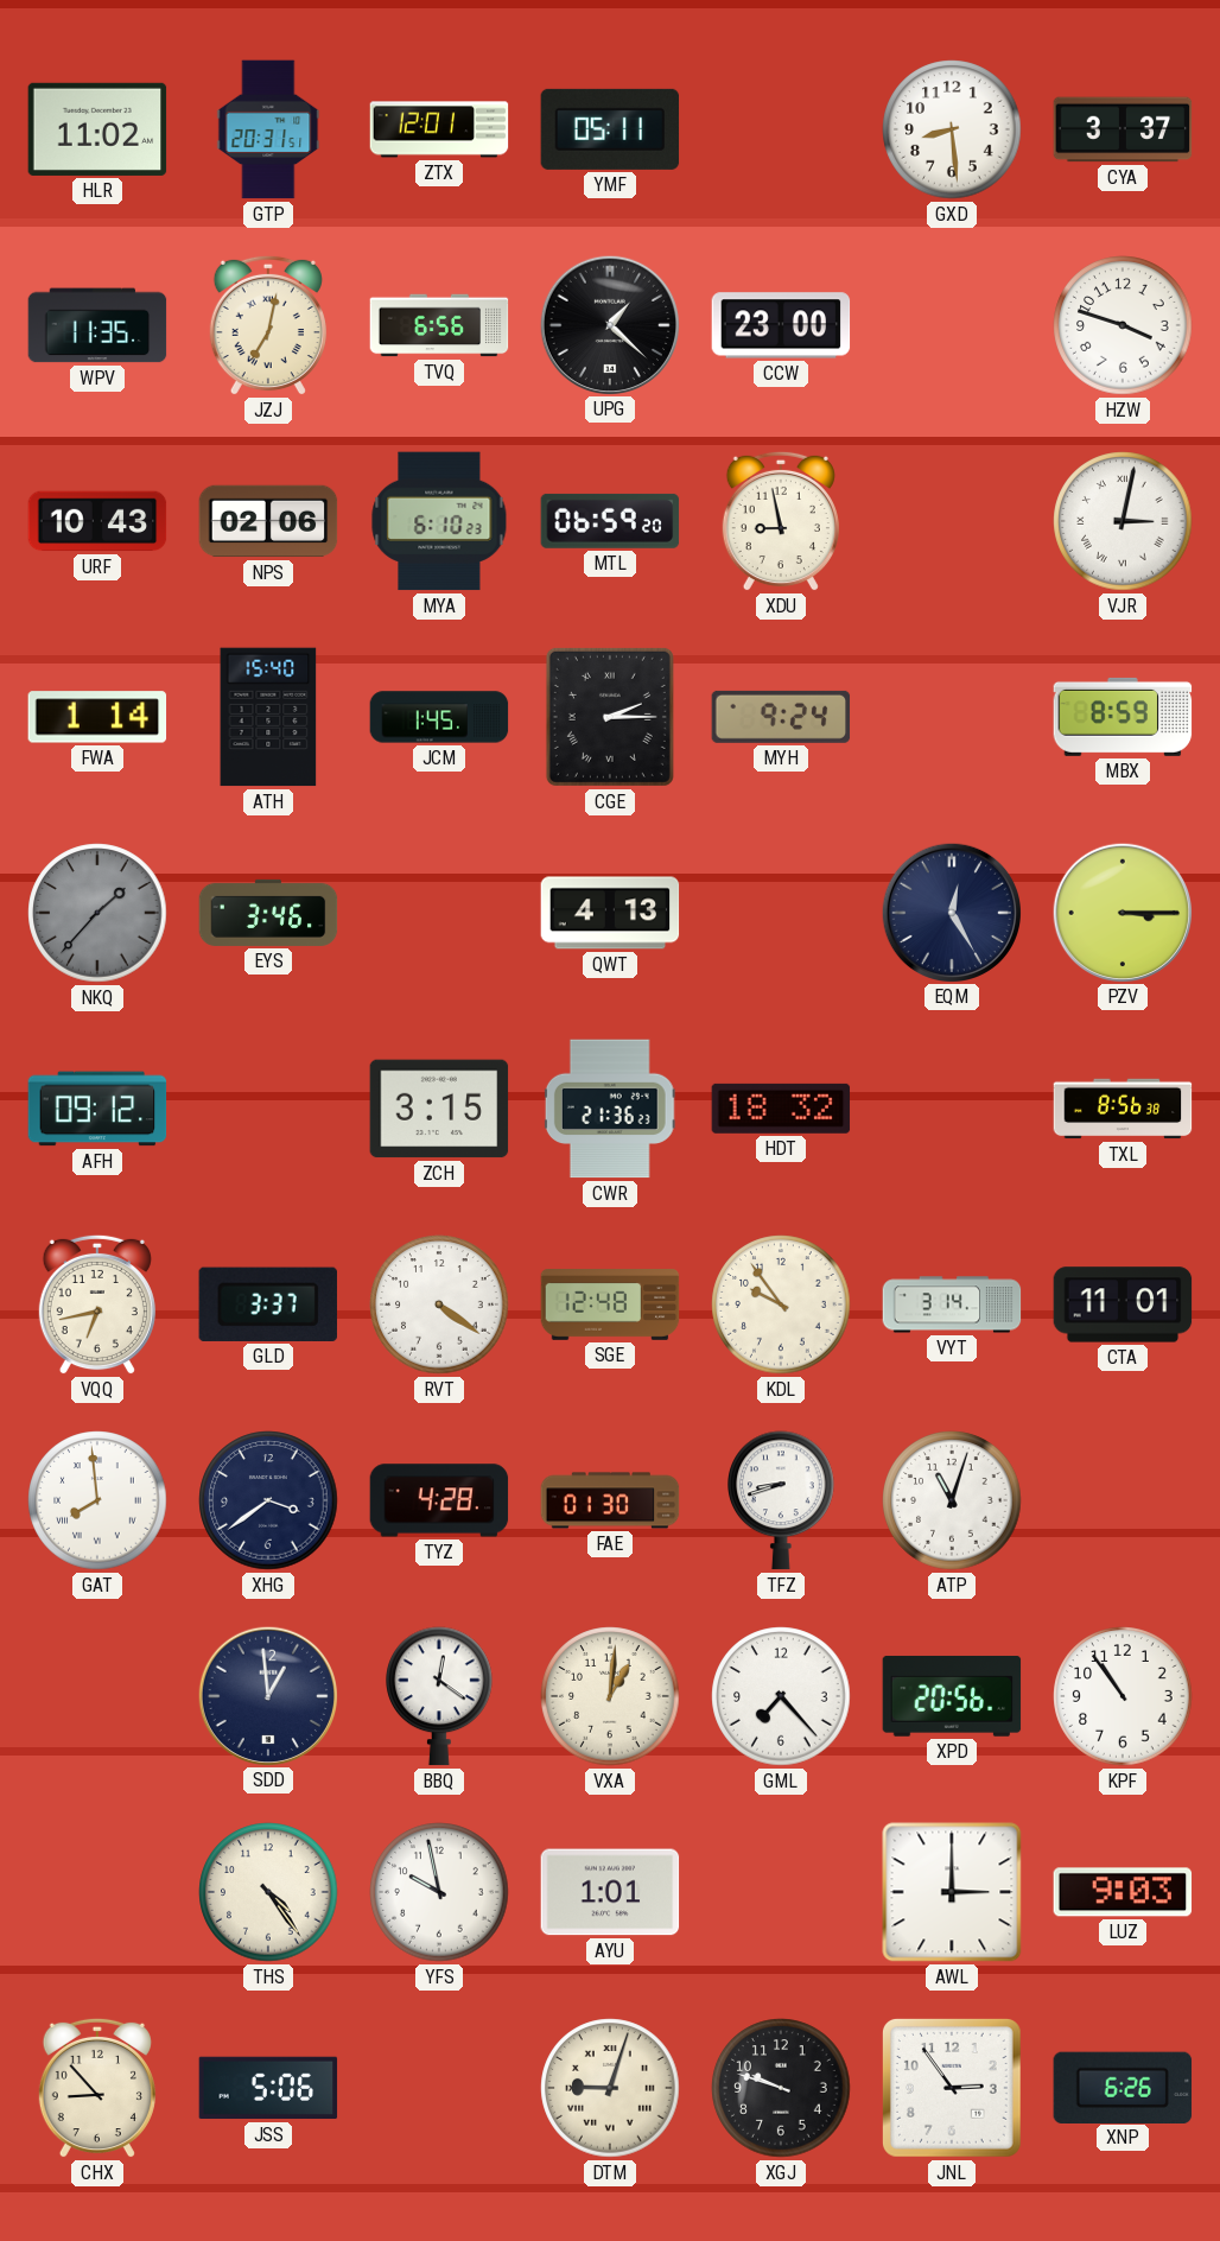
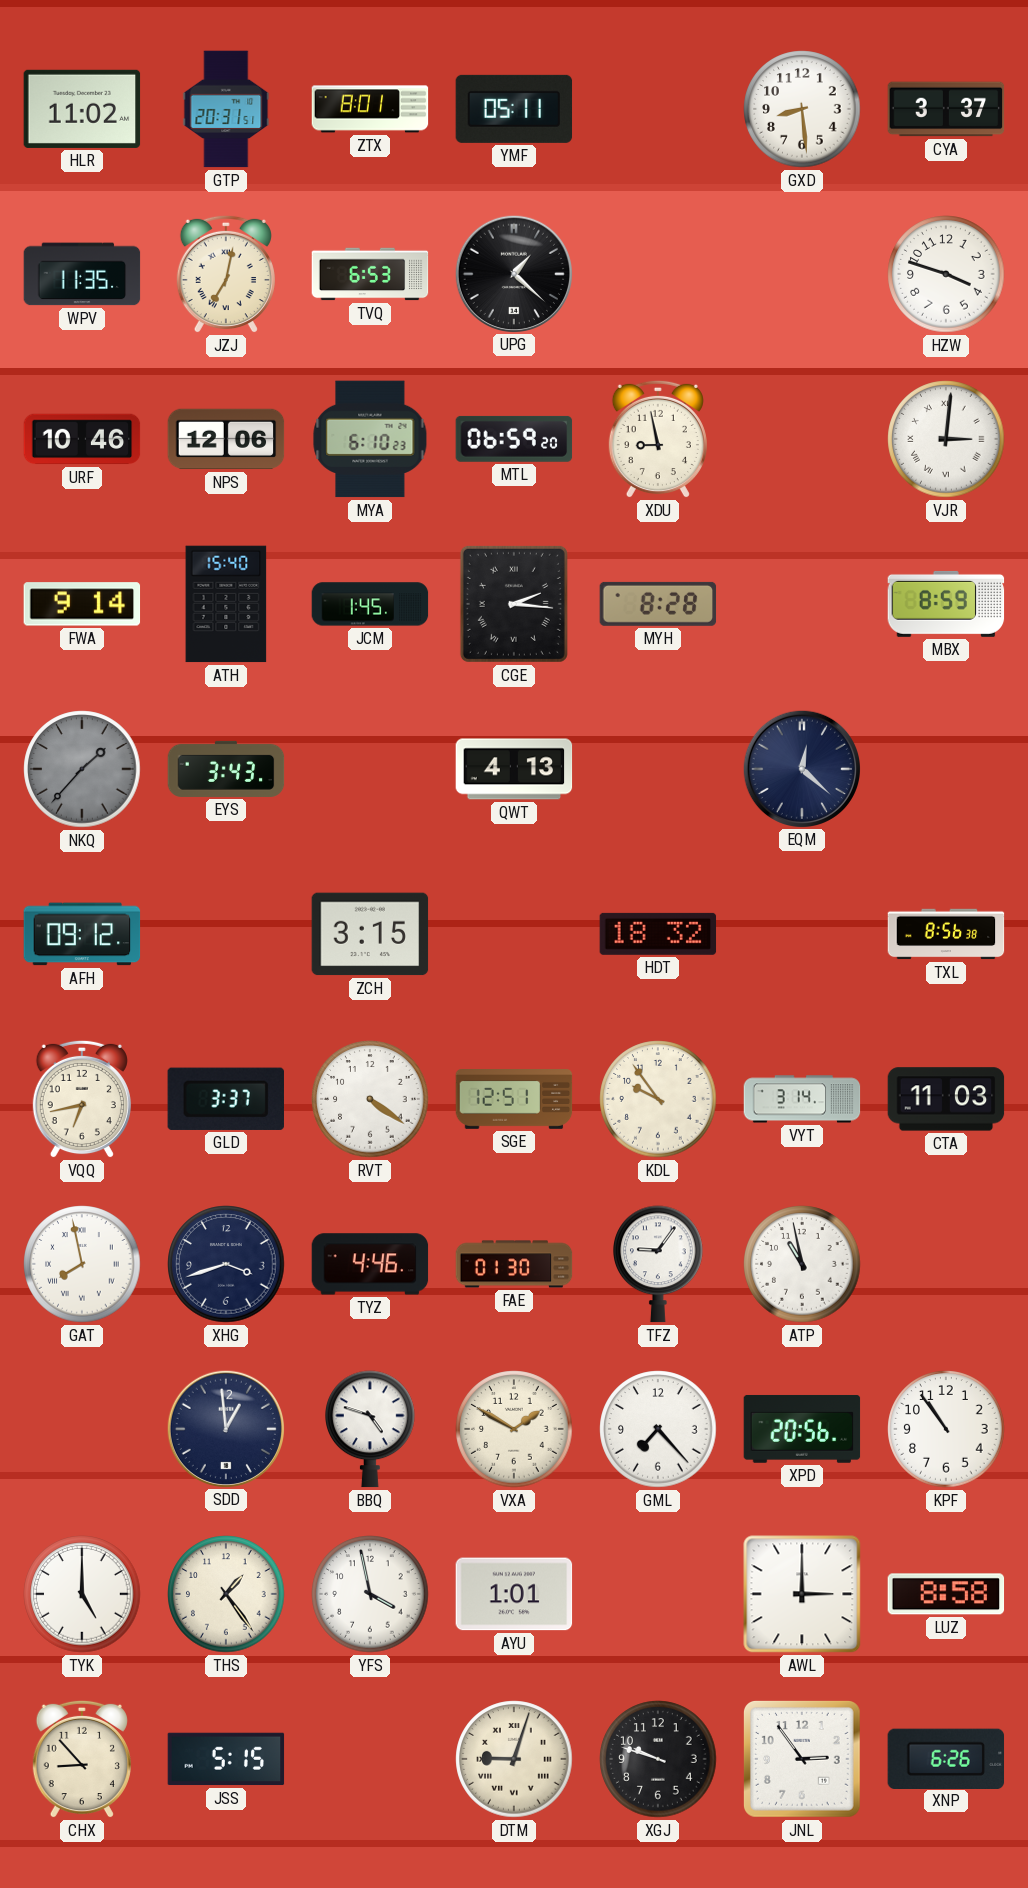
ZTX: 12:01 -> 8:01 (370, 109)
TVQ: 6:56 -> 6:53 (370, 274)
CCW: 23:00 -> none (781, 325)
URF: 10:43 -> 10:46 (82, 439)
NPS: 02:06 -> 12:06 (226, 439)
VJR: 3:02 -> 3:01 (946, 439)
FWA: 1:14 -> 9:14 (82, 604)
CGE: 2:15 -> 2:16 (514, 604)
MYH: 9:24 -> 8:28 (658, 604)
EYS: 3:46 -> 3:43 (226, 769)
EQM: 12:25 -> 12:22 (801, 768)
PZV: 3:15 -> none (1121, 912)
CWR: 21:36 -> none (610, 1109)
SGE: 12:48 -> 12:51 (514, 1100)
CTA: 11:01 -> 11:03 (946, 1099)
GAT: 7:59 -> 7:58 (82, 1264)
XHG: 3:39 -> 3:42 (226, 1264)
TYZ: 4:28 -> 4:46 (370, 1264)
TFZ: 8:42 -> 9:06 (659, 1264)
ATP: 11:03 -> 10:58 (802, 1264)
BBQ: 12:21 -> 4:48 (371, 1429)
VXA: 1:01 -> 1:50 (514, 1429)
TYK: none -> 5:00 (82, 1594)
THS: 4:24 -> 1:24 (226, 1594)
YFS: 9:58 -> 3:58 (370, 1594)
LUZ: 9:03 -> 8:58 (946, 1594)
JSS: 5:06 -> 5:15 (226, 1759)
